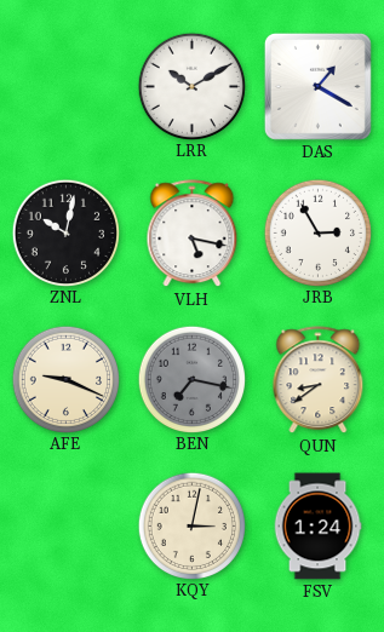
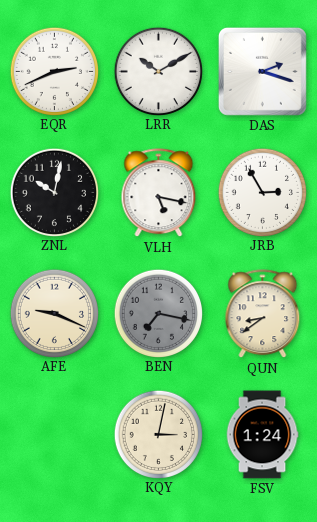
EQR: none -> 2:41 (54, 71)
DAS: 1:20 -> 2:18 (262, 71)
